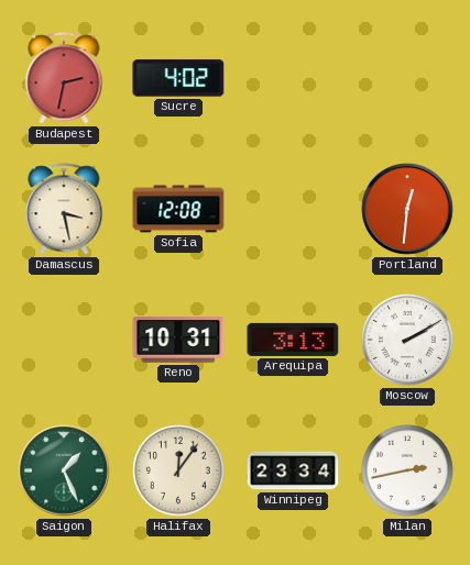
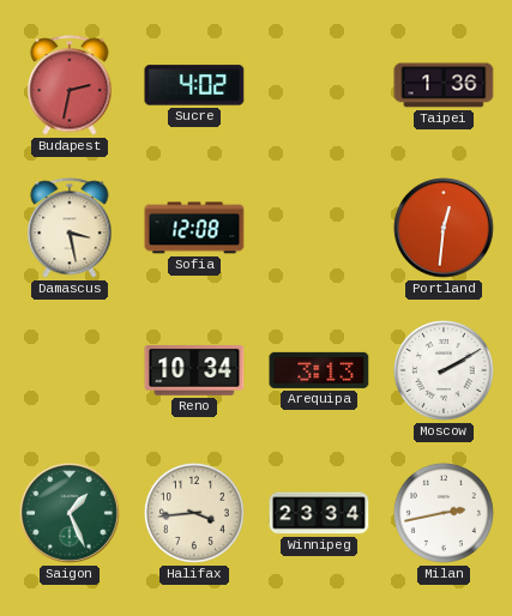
Taipei: none -> 1:36 (444, 85)
Reno: 10:31 -> 10:34 (194, 372)
Halifax: 12:06 -> 3:44 (194, 513)
